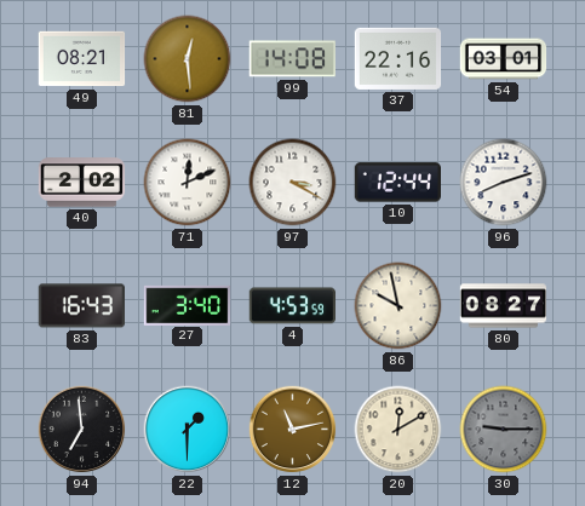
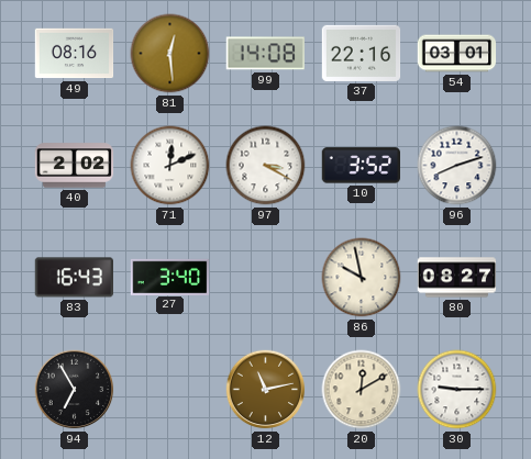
49: 08:21 -> 08:16 (75, 54)
10: 12:44 -> 3:52 (361, 166)
4: 4:53 -> none (292, 306)
94: 6:59 -> 6:55 (75, 390)
22: 1:30 -> none (188, 430)
30 dial: grey -> white (457, 390)
